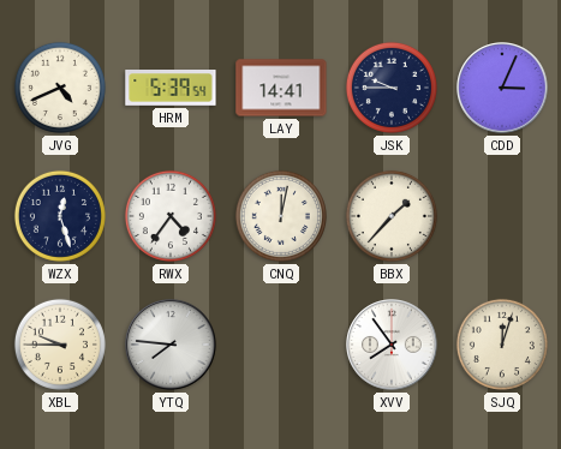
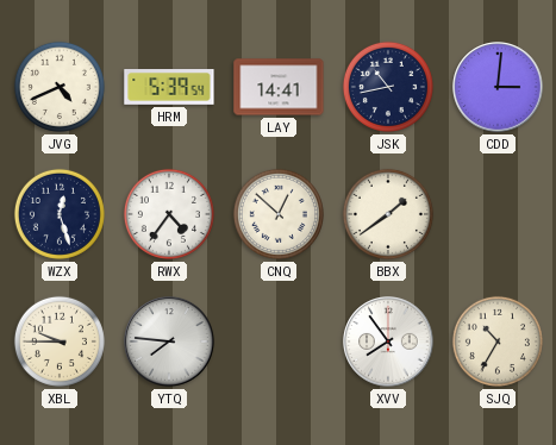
JSK: 9:45 -> 10:43 (388, 87)
CDD: 3:04 -> 3:01 (498, 87)
CNQ: 12:02 -> 12:52 (279, 214)
BBX: 1:37 -> 1:39 (388, 214)
SJQ: 12:03 -> 10:35 (498, 341)
